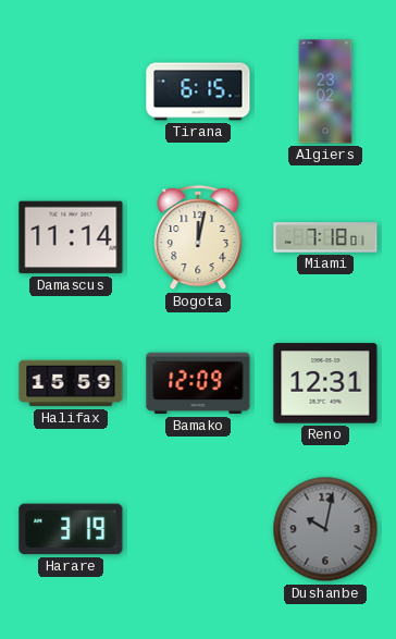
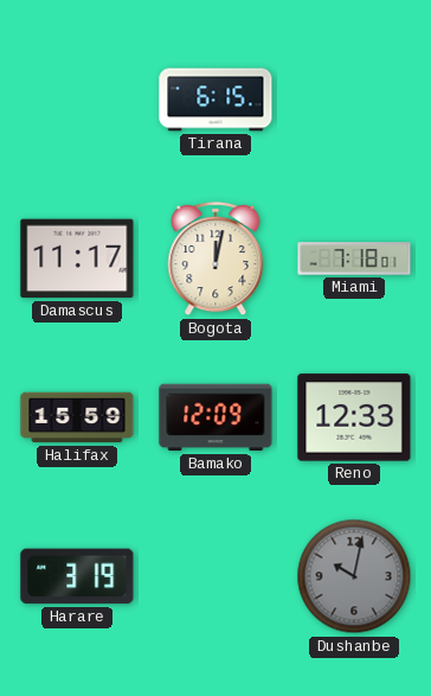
Algiers: 23:02 -> none (325, 91)
Damascus: 11:14 -> 11:17 (77, 258)
Reno: 12:31 -> 12:33 (354, 417)
